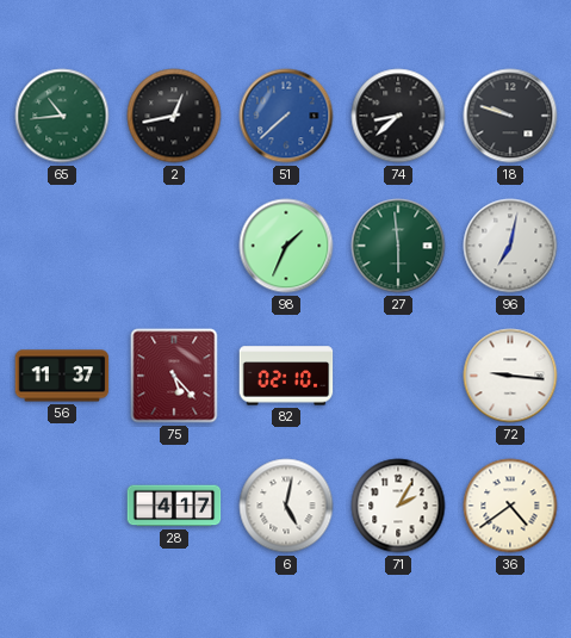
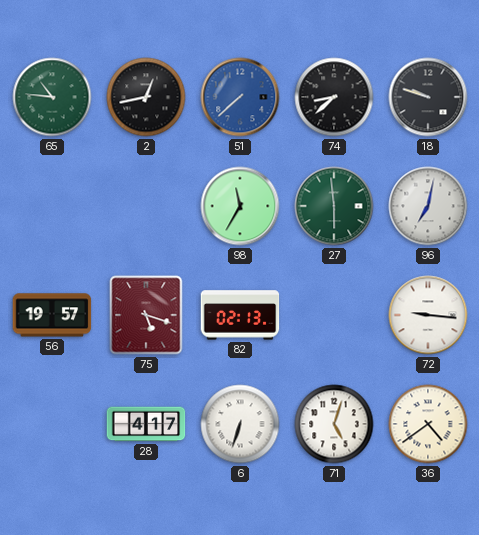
65: 10:44 -> 10:46 (52, 97)
98: 1:34 -> 11:35 (240, 206)
56: 11:37 -> 19:57 (52, 315)
75: 5:23 -> 5:18 (146, 315)
82: 02:10 -> 02:13 (240, 315)
6: 5:02 -> 6:33 (240, 424)
71: 2:05 -> 5:03 (334, 424)
